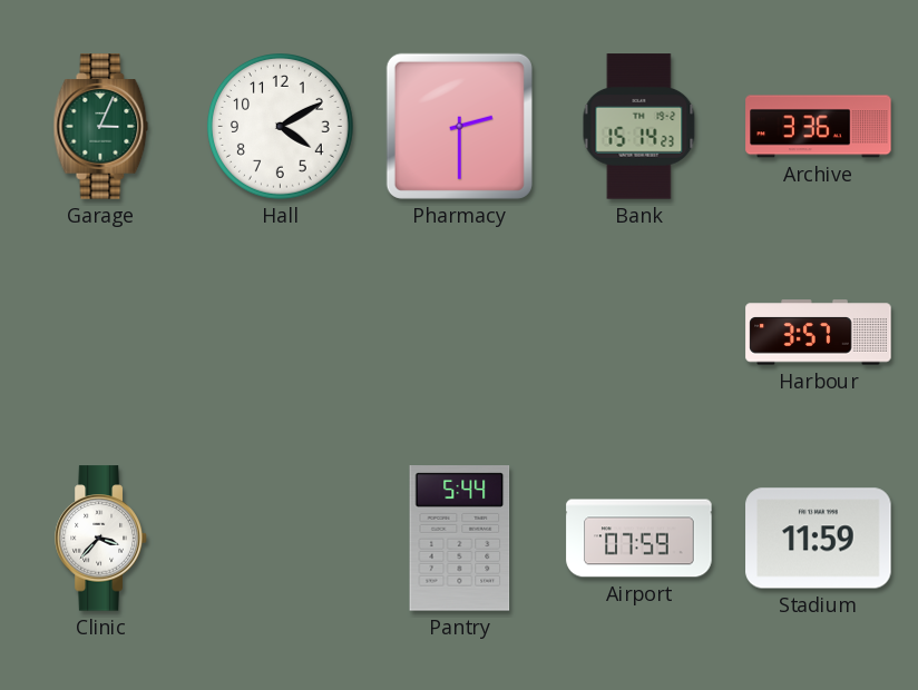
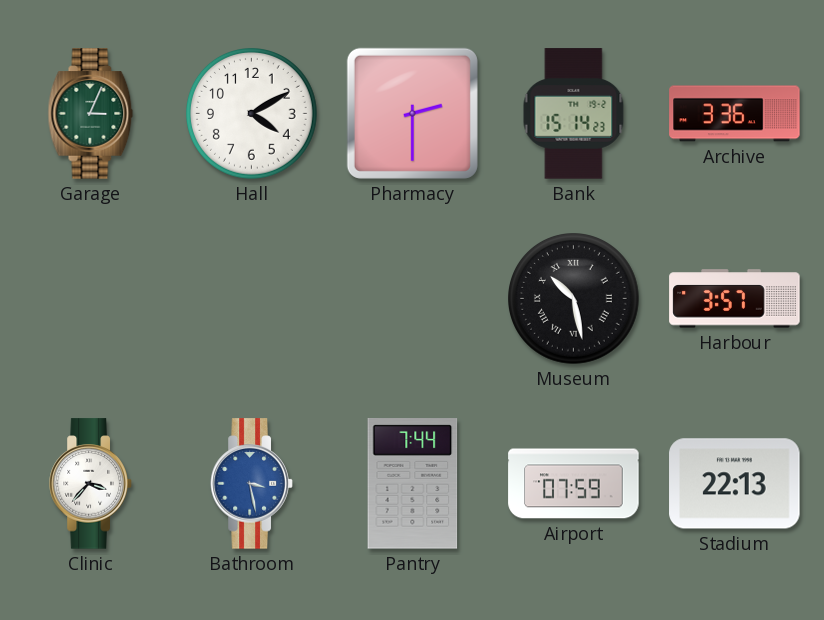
Museum: none -> 10:28 (574, 299)
Bathroom: none -> 3:28 (252, 484)
Pantry: 5:44 -> 7:44 (413, 484)
Stadium: 11:59 -> 22:13 (735, 484)
